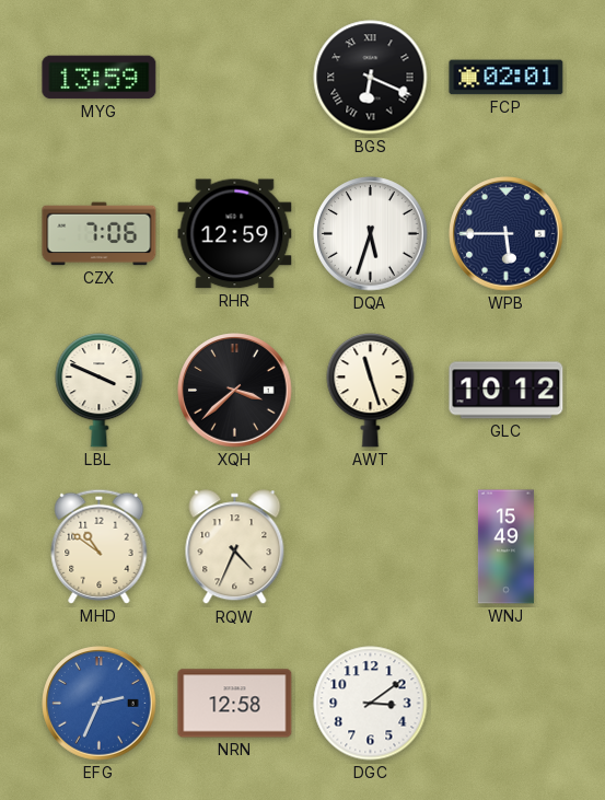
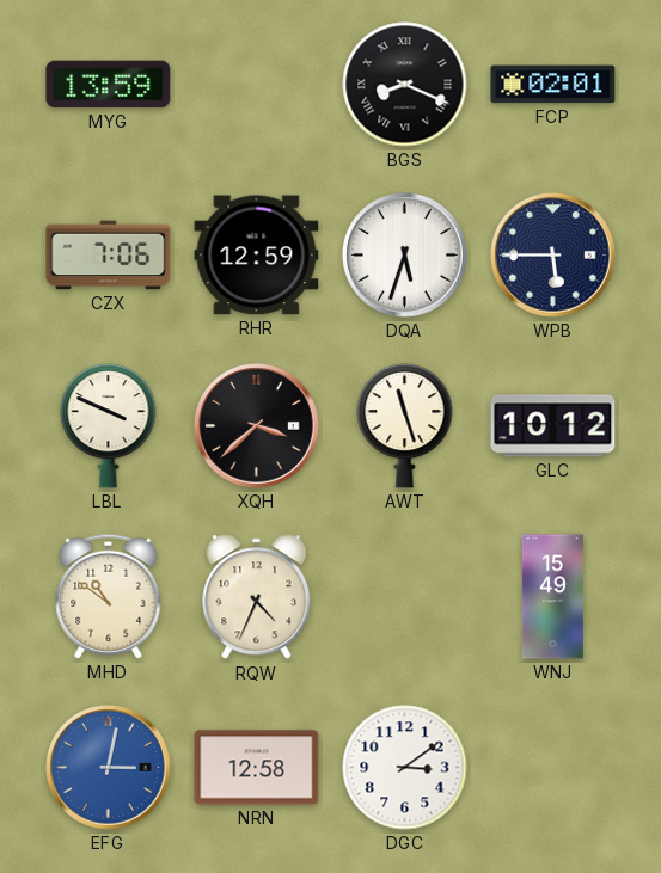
BGS: 6:19 -> 8:19 (405, 85)
EFG: 2:34 -> 3:02 (109, 768)
